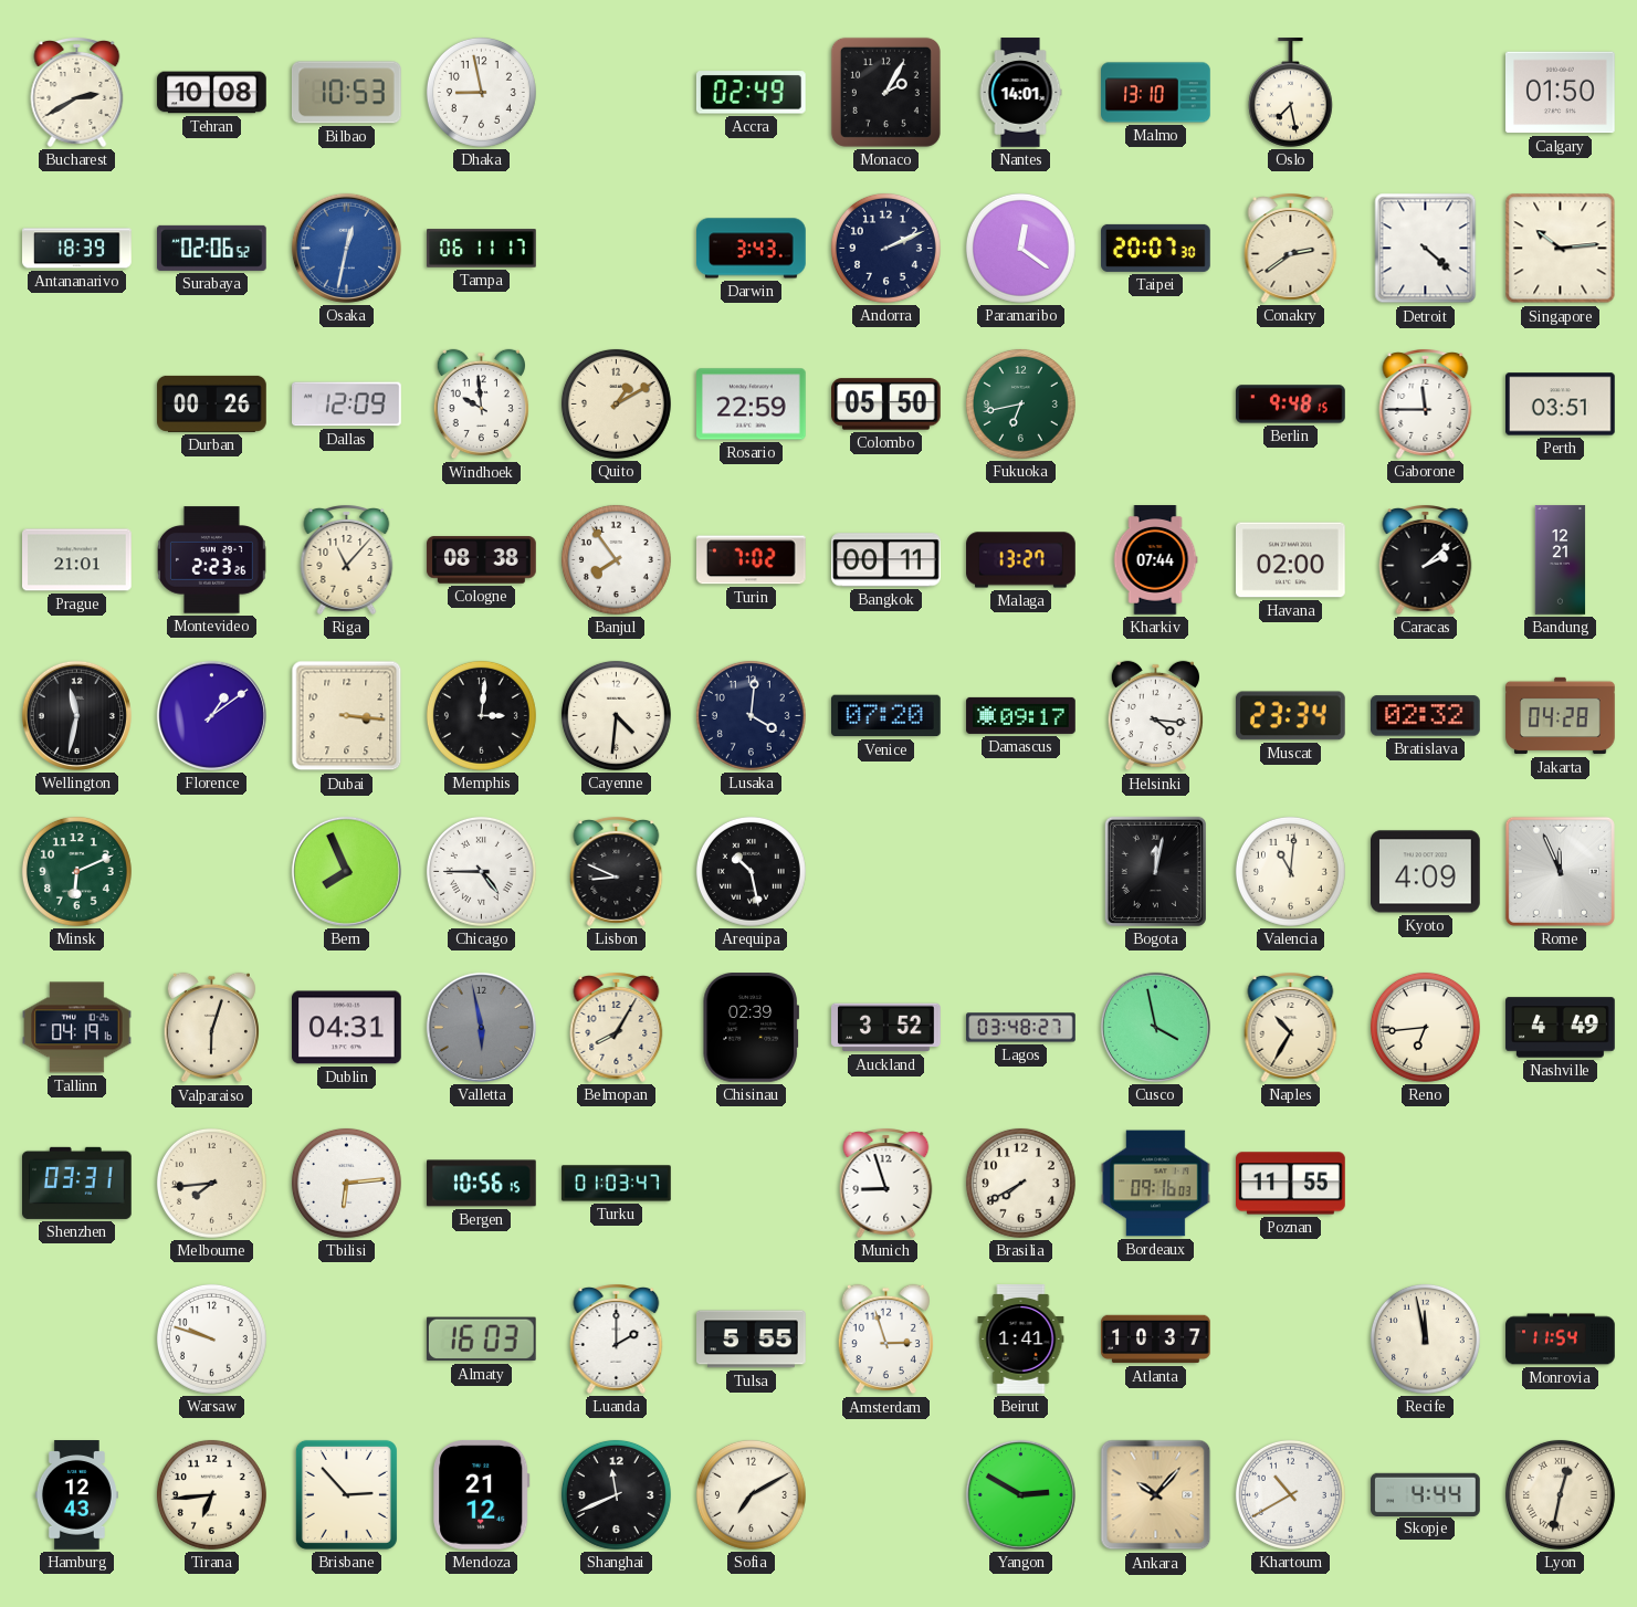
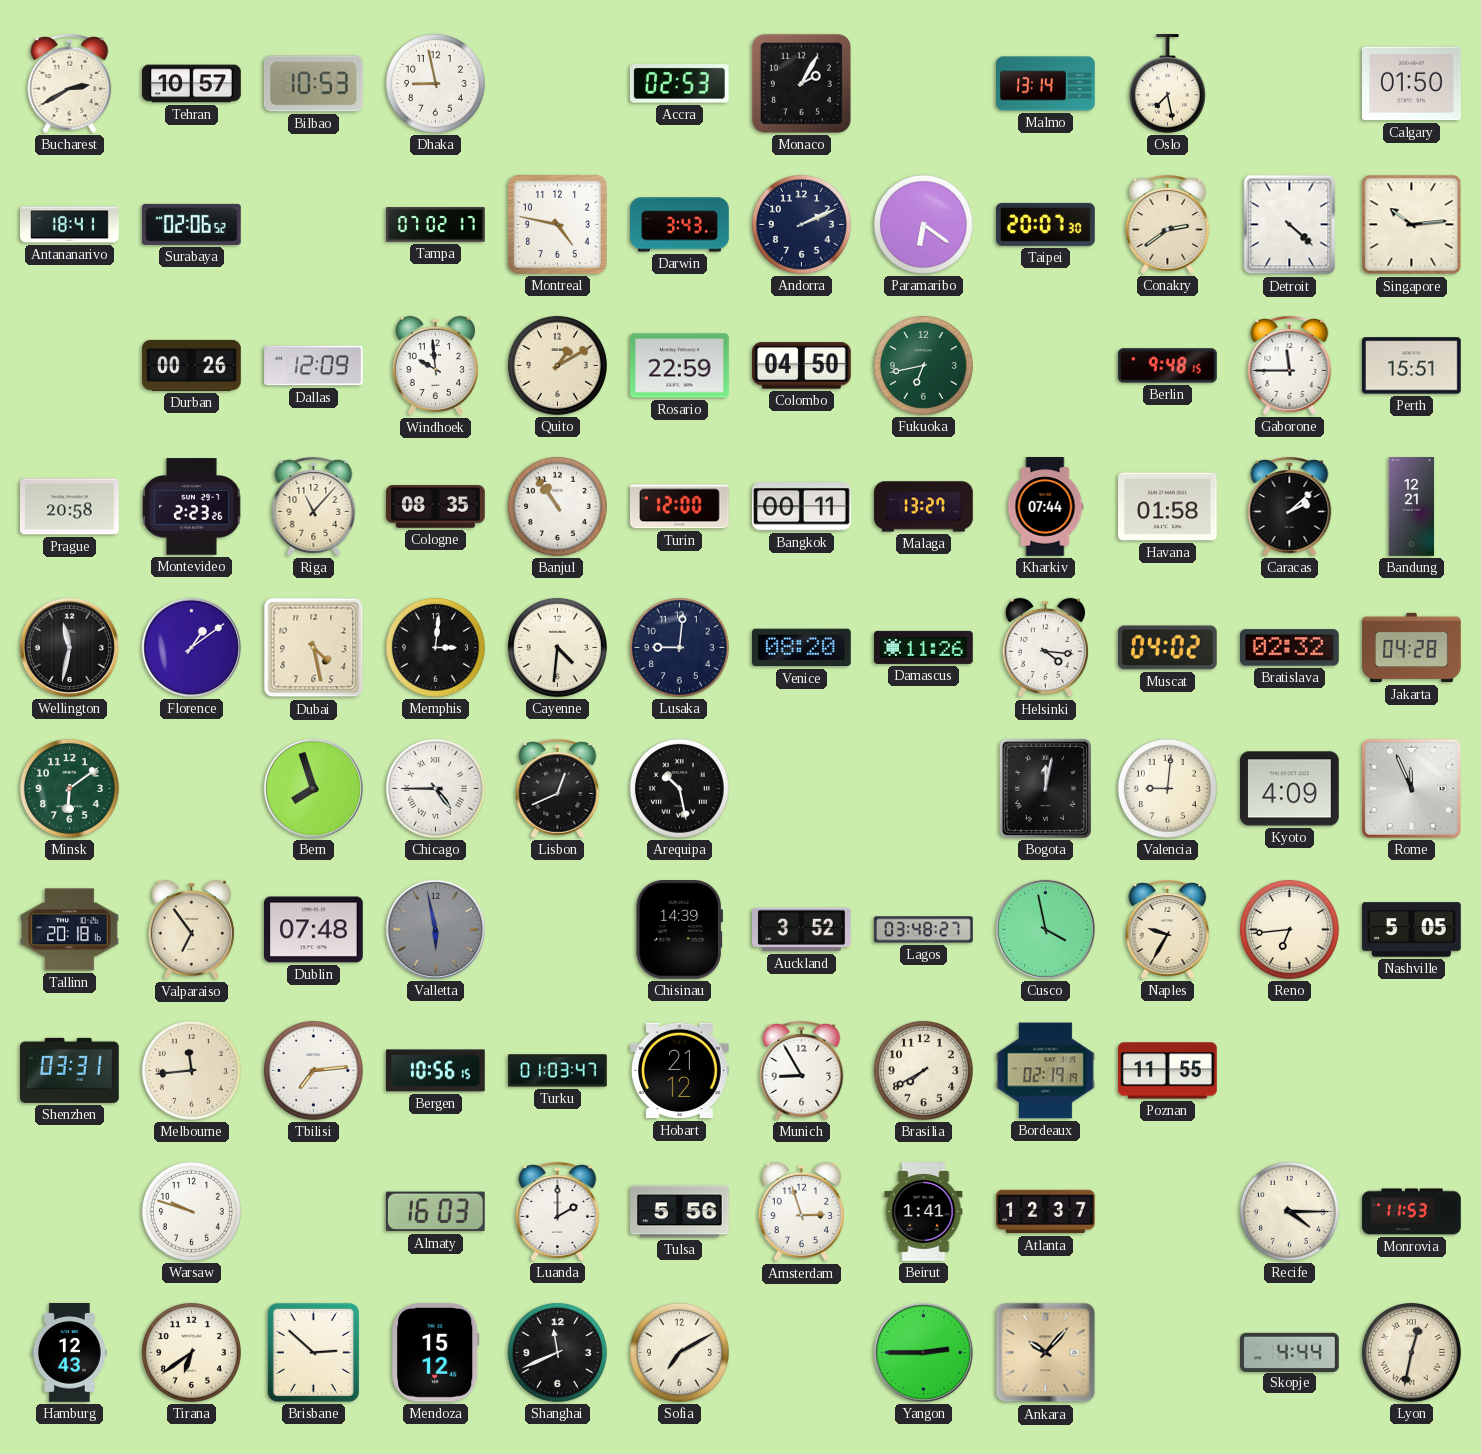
Tehran: 10:08 -> 10:57 (192, 84)
Accra: 02:49 -> 02:53 (679, 84)
Nantes: 14:01 -> none (1020, 93)
Malmo: 13:10 -> 13:14 (1046, 84)
Antananarivo: 18:39 -> 18:41 (70, 225)
Osaka: 12:32 -> none (346, 248)
Tampa: 06:11 -> 07:02 (436, 225)
Montreal: none -> 4:47 (557, 224)
Paramaribo: 12:21 -> 6:21 (923, 224)
Colombo: 05:50 -> 04:50 (802, 366)
Perth: 03:51 -> 15:51 (1412, 366)
Prague: 21:01 -> 20:58 (70, 507)
Cologne: 08:38 -> 08:35 (436, 507)
Banjul: 7:54 -> 10:54 (557, 506)
Turin: 7:02 -> 12:00 (680, 507)
Havana: 02:00 -> 01:58 (1168, 507)
Dubai: 3:16 -> 4:28 (314, 648)
Lusaka: 4:01 -> 9:01 (679, 647)
Venice: 07:20 -> 08:20 (802, 648)
Damascus: 09:17 -> 11:26 (924, 647)
Muscat: 23:34 -> 04:02 (1168, 648)
Minsk: 6:11 -> 6:09 (69, 788)
Bern: 7:56 -> 7:57 (313, 788)
Lisbon: 8:49 -> 12:41 (558, 789)
Valencia: 11:01 -> 9:01 (1167, 788)
Tallinn: 04:19 -> 20:18 (70, 930)
Valparaiso: 6:03 -> 6:54 (191, 930)
Dublin: 04:31 -> 07:48 (314, 930)
Belmopan: 8:05 -> none (617, 1028)
Chisinau: 02:39 -> 14:39 (679, 930)
Naples: 10:35 -> 9:35 (1168, 930)
Nashville: 4:49 -> 5:05 (1412, 930)
Melbourne: 7:44 -> 11:44 (191, 1070)
Tbilisi: 6:14 -> 7:14 (313, 1070)
Hobart: none -> 21:12 (680, 1071)
Munich: 8:57 -> 8:55 (802, 1071)
Bordeaux: 09:16 -> 02:19 (1046, 1071)
Tulsa: 5:55 -> 5:56 (680, 1212)
Atlanta: 10:37 -> 12:37 (1046, 1212)
Recife: 11:58 -> 4:15 (1289, 1211)
Monrovia: 11:54 -> 11:53 (1412, 1212)
Tirana: 6:44 -> 6:39 (191, 1352)
Brisbane: 2:53 -> 2:52 (313, 1352)
Mendoza: 21:12 -> 15:12 (436, 1352)
Yangon: 2:50 -> 2:45 (923, 1352)
Khartoum: 10:40 -> none (1290, 1494)
